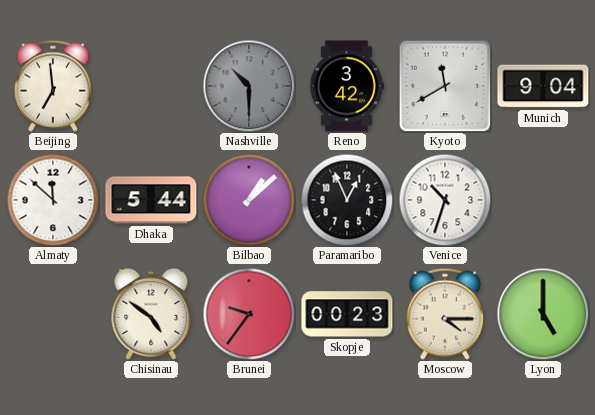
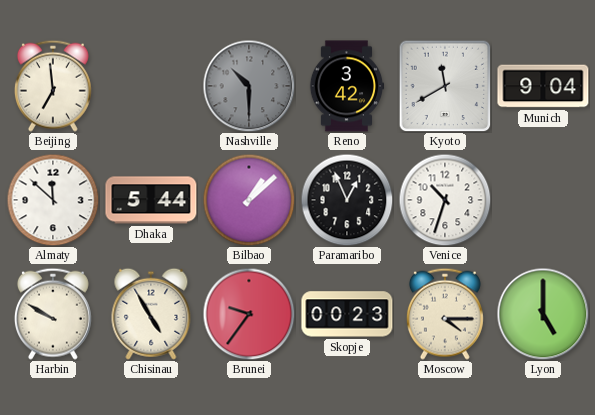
Harbin: none -> 9:50 (53, 314)
Chisinau: 4:51 -> 4:55 (151, 314)
